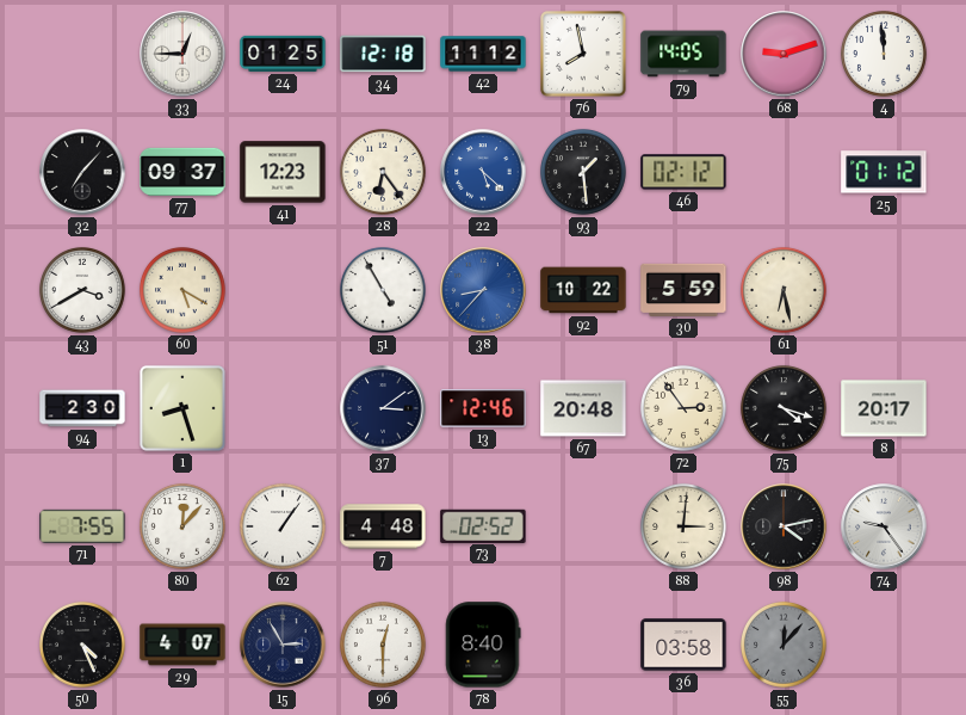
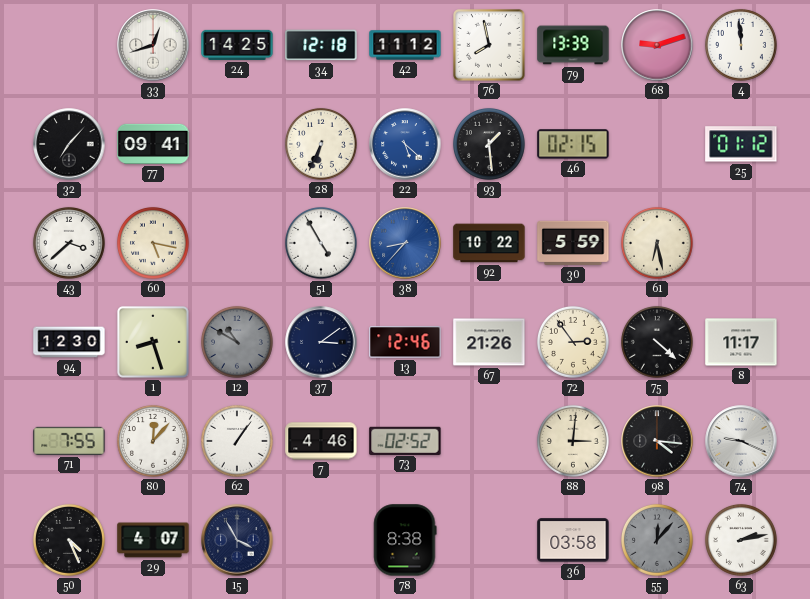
33: 12:45 -> 12:42 (153, 45)
24: 01:25 -> 14:25 (237, 45)
79: 14:05 -> 13:39 (573, 45)
77: 09:37 -> 09:41 (153, 144)
41: 12:23 -> none (283, 172)
28: 6:24 -> 6:34 (321, 144)
46: 02:12 -> 02:15 (573, 144)
43: 3:40 -> 3:38 (69, 243)
60: 5:20 -> 5:17 (153, 243)
94: 2:30 -> 12:30 (69, 342)
12: none -> 10:50 (237, 342)
67: 20:48 -> 21:26 (489, 342)
75: 4:18 -> 4:22 (657, 342)
8: 20:17 -> 11:17 (741, 342)
7: 4:48 -> 4:46 (321, 441)
98: 4:13 -> 4:16 (657, 441)
74: 9:24 -> 9:19 (741, 441)
15: 2:55 -> 3:55 (237, 540)
96: 12:30 -> none (383, 645)
78: 8:40 -> 8:38 (405, 540)
63: none -> 2:13 (741, 540)
